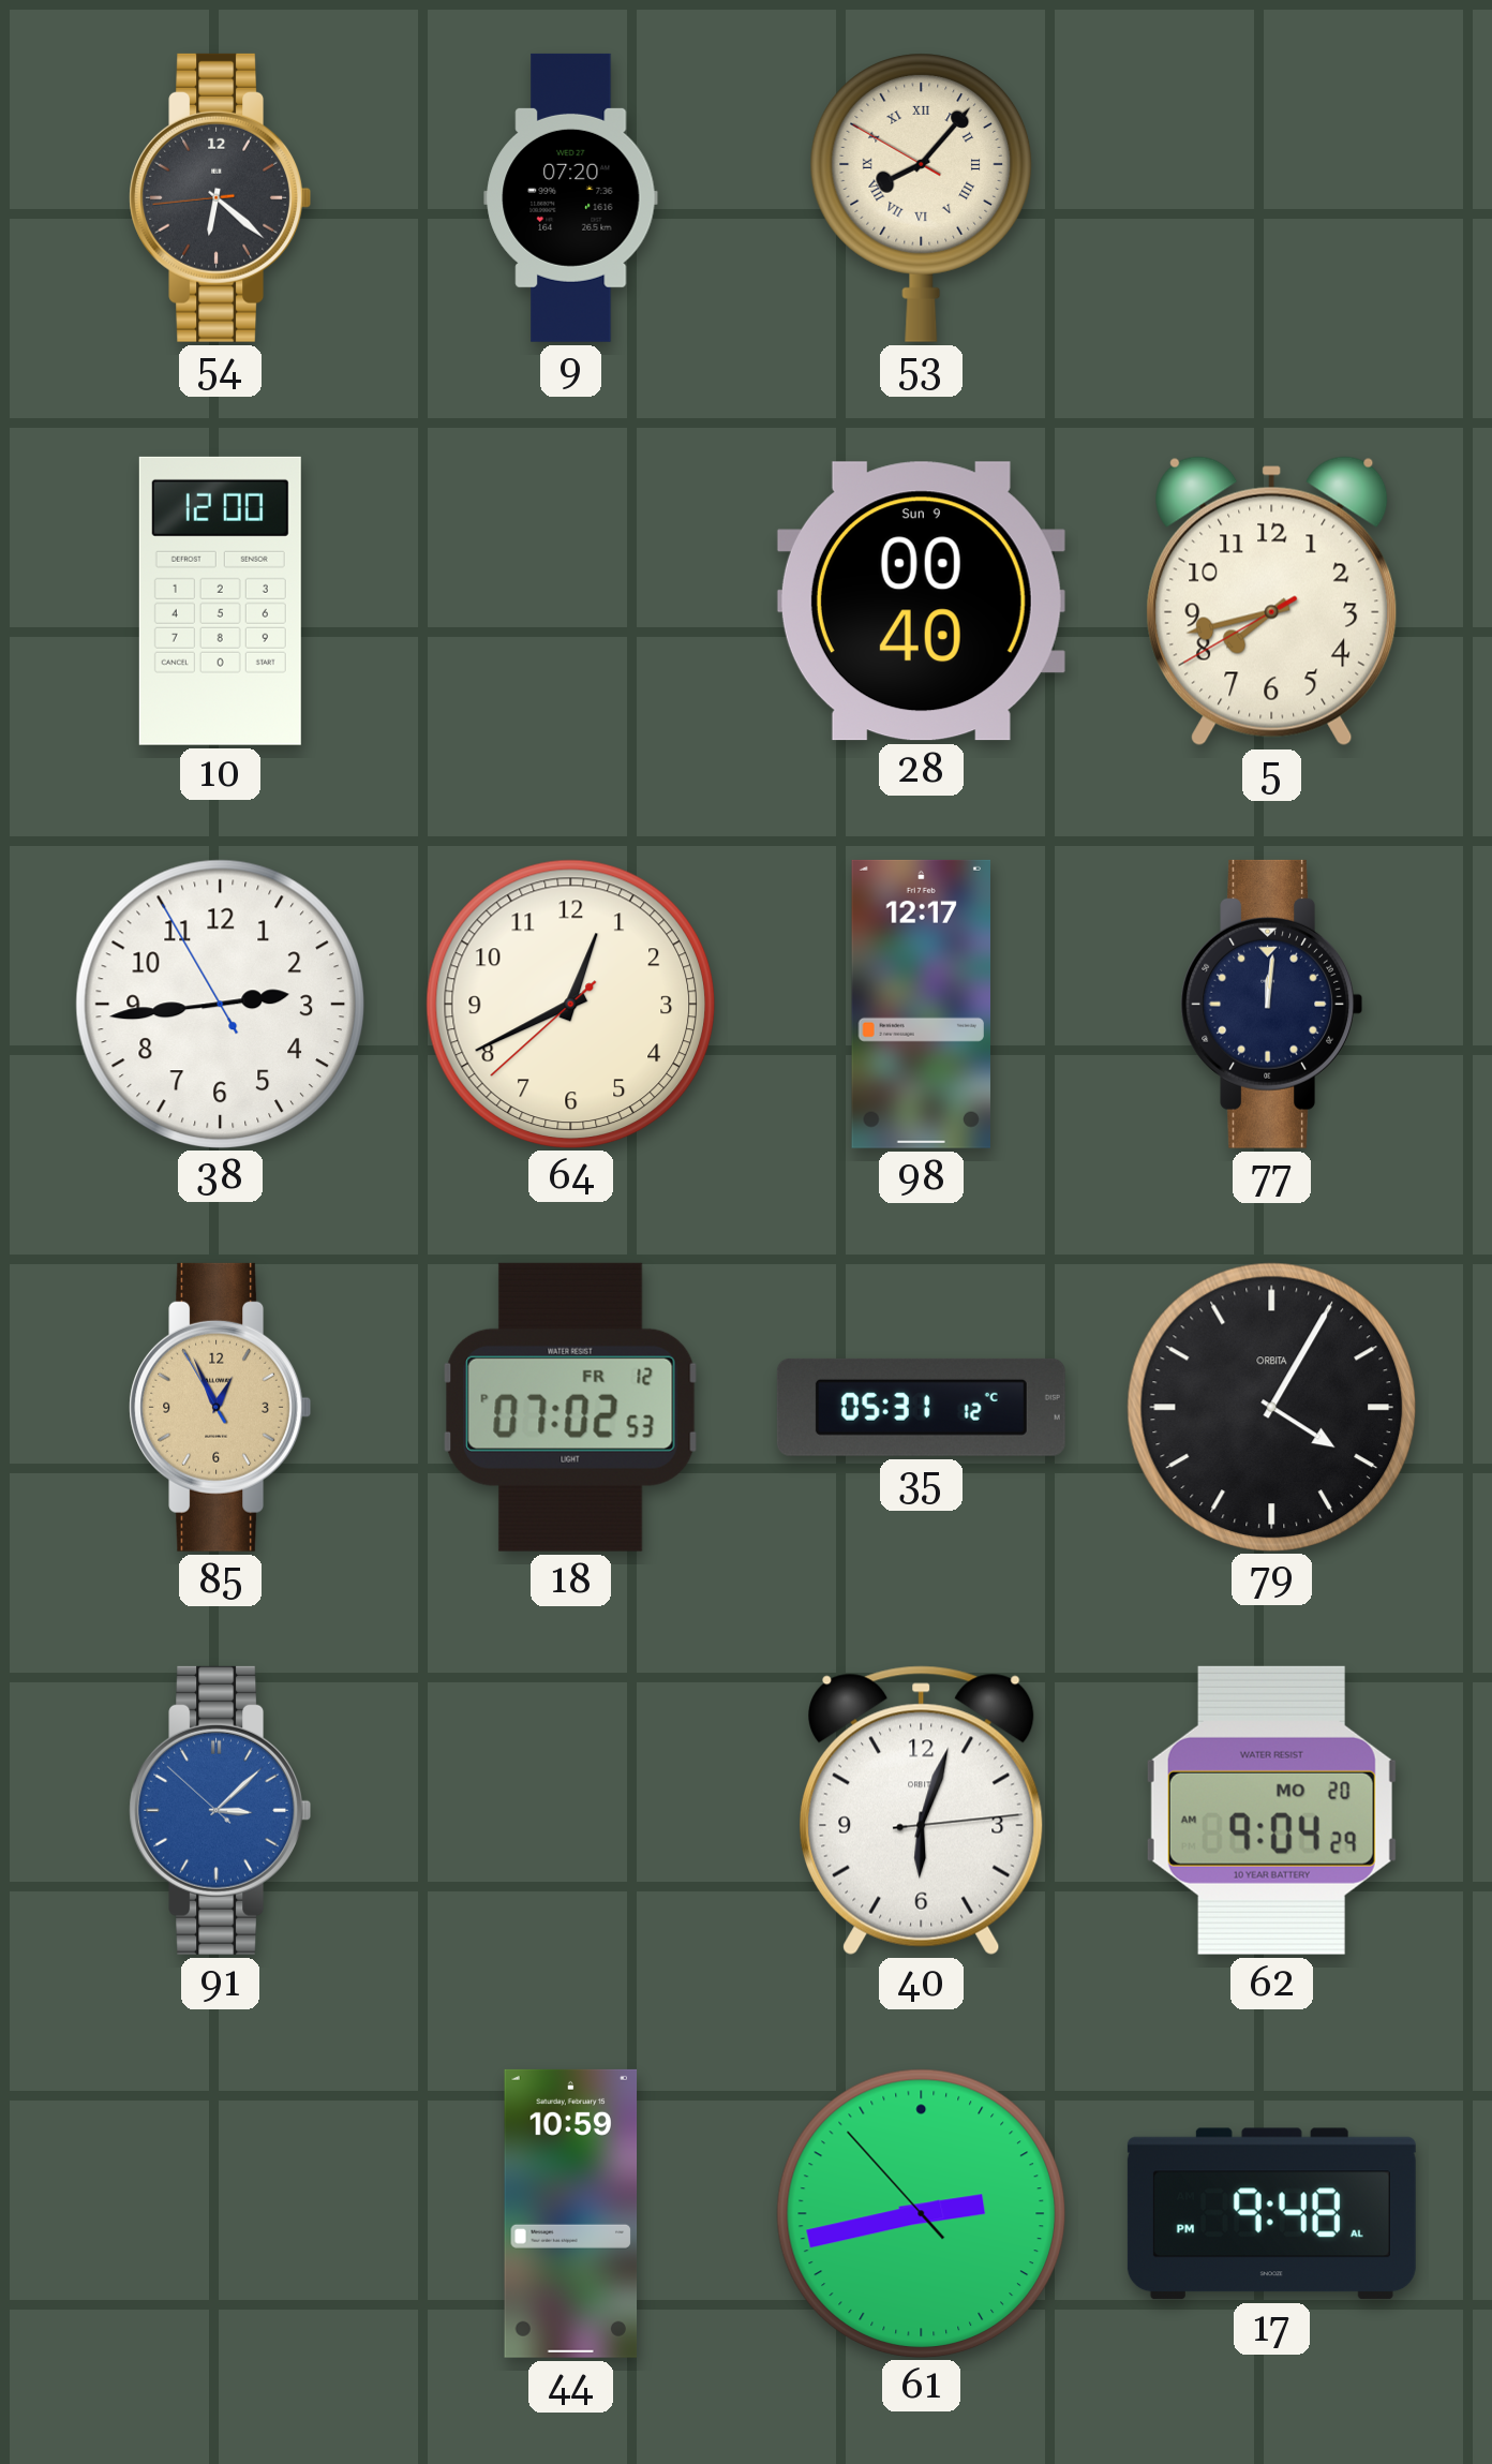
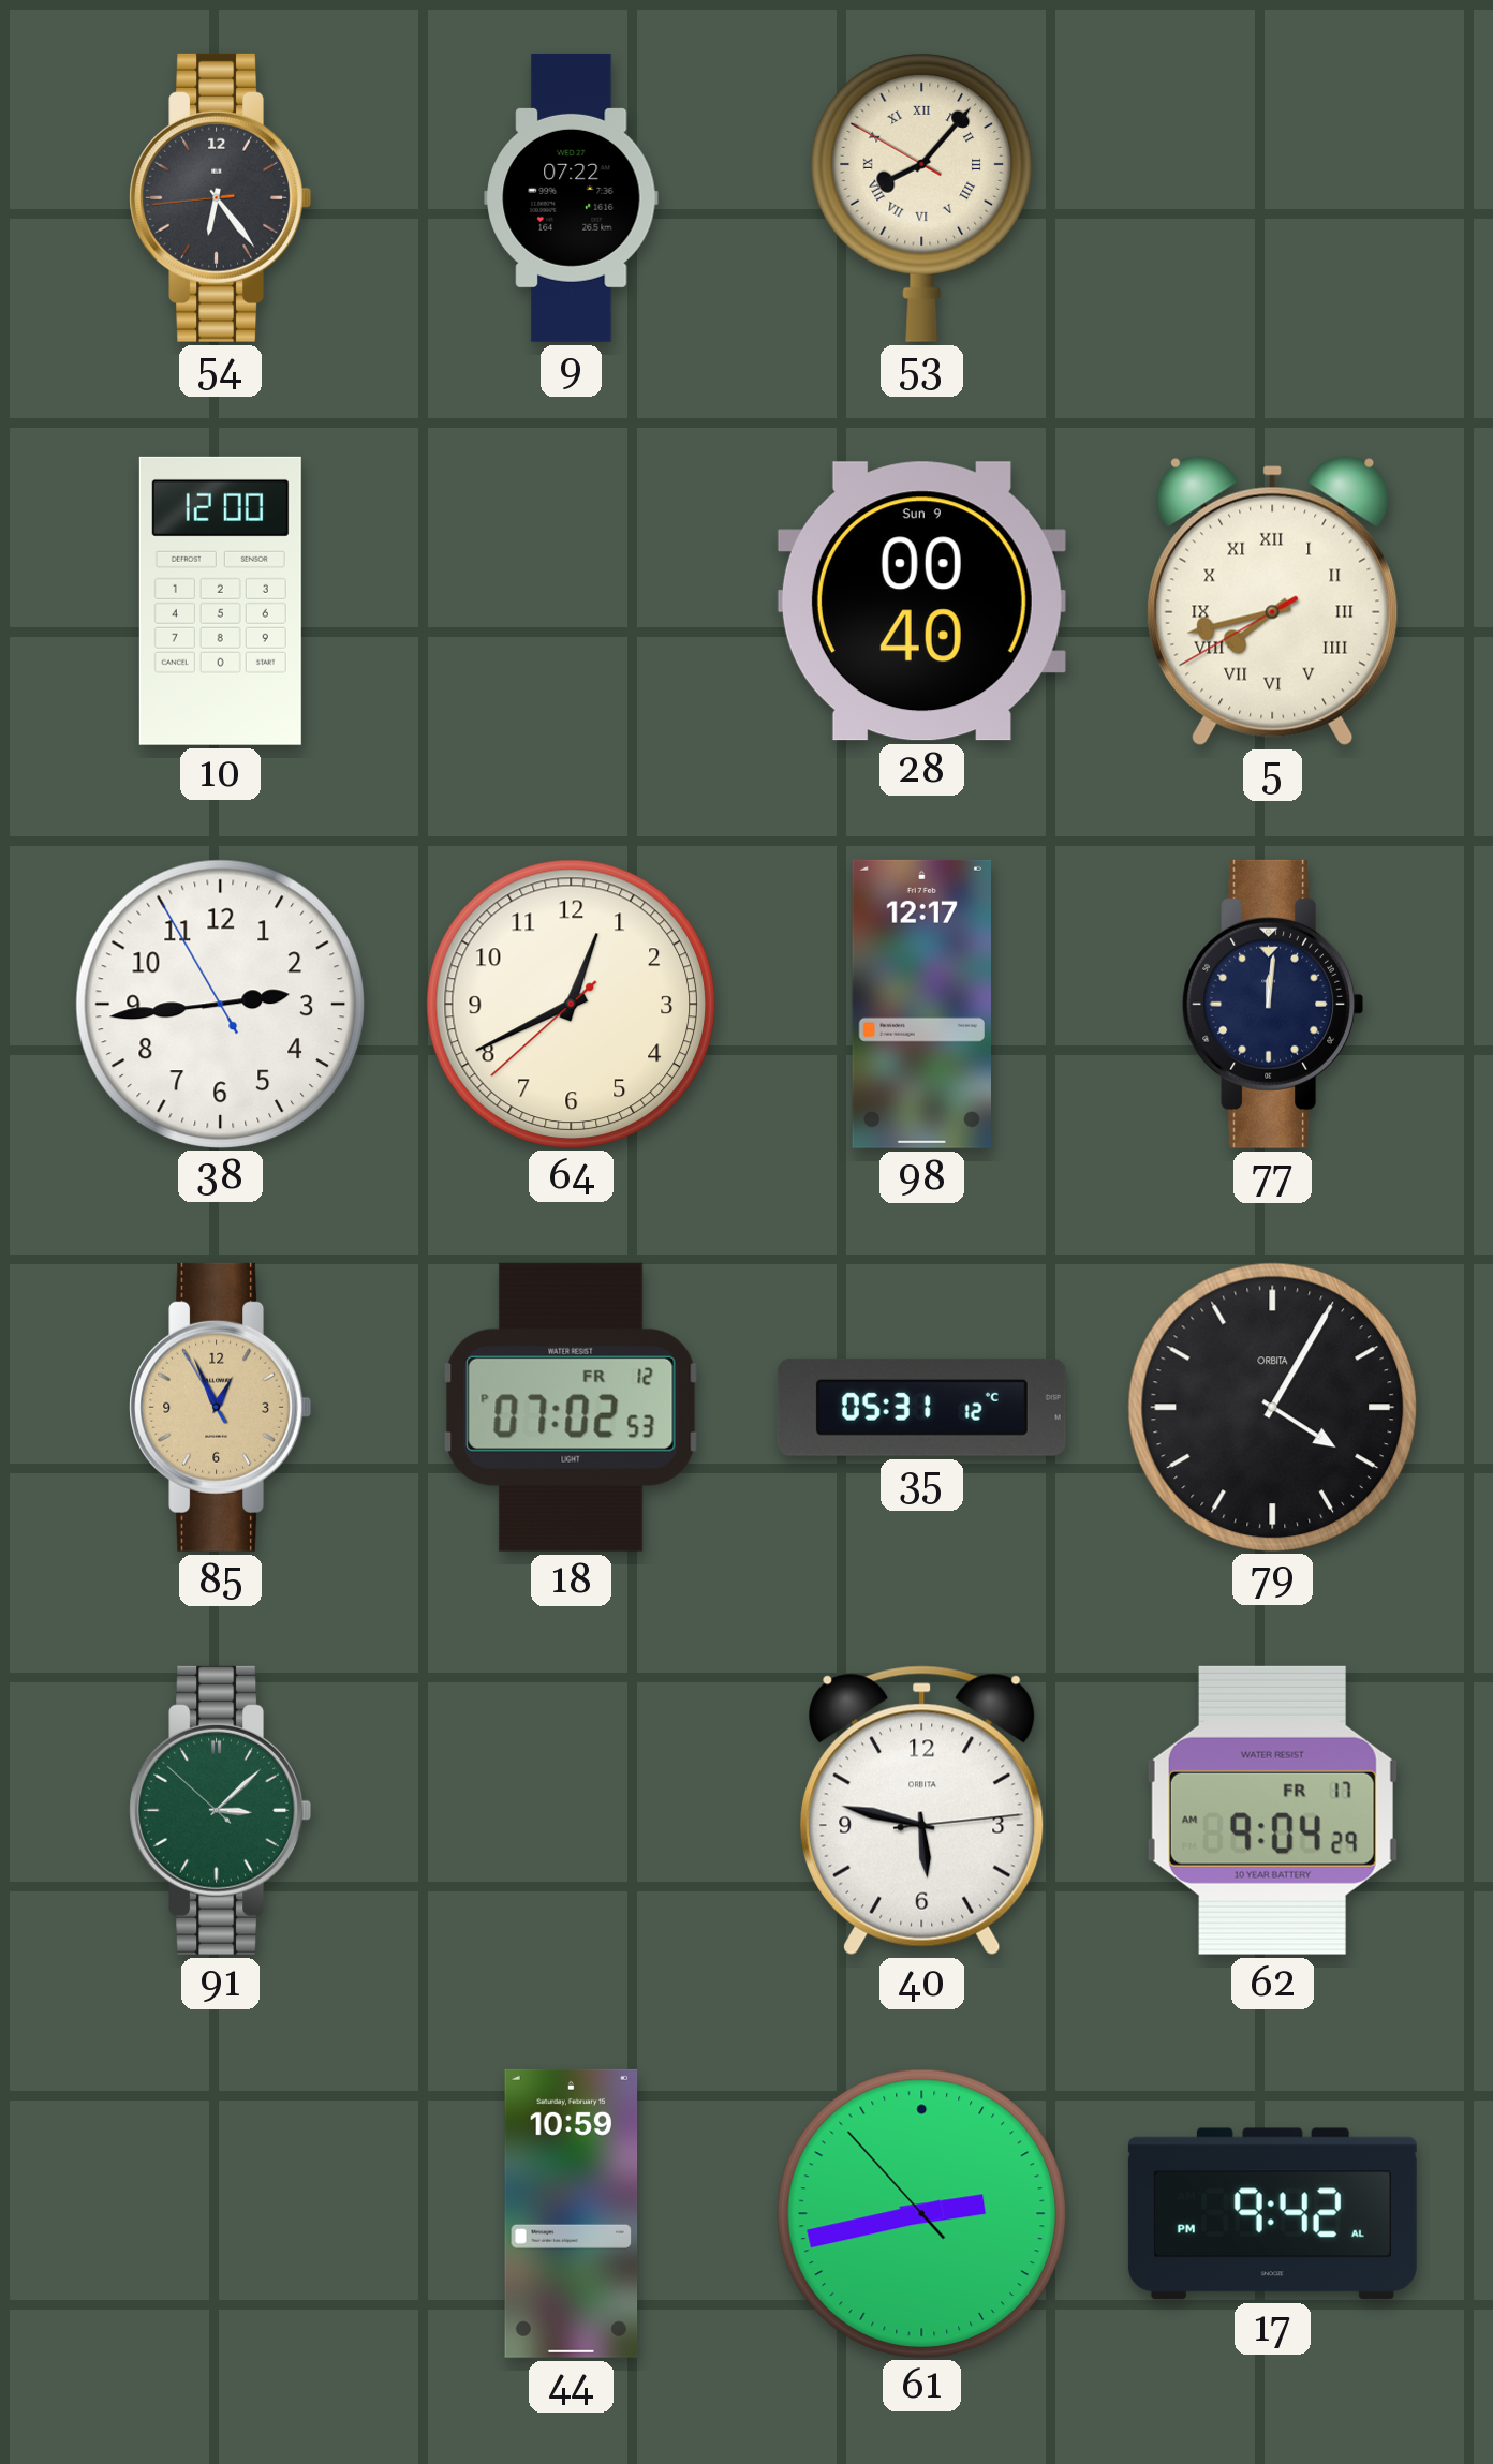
54: 6:21 -> 6:23 (220, 197)
9: 07:20 -> 07:22 (572, 197)
5 numerals: Arabic -> Roman (1273, 602)
91 dial: blue -> green (220, 1810)
40: 6:03 -> 5:47 (922, 1810)
62 date: MO 20 -> FR 17 (1272, 1810)
17: 9:48 -> 9:42 (1272, 2214)
